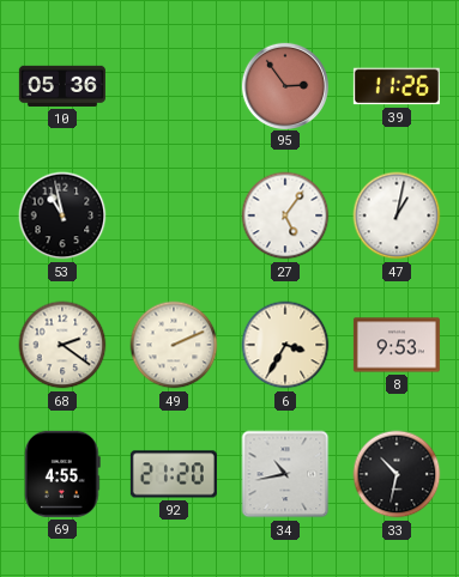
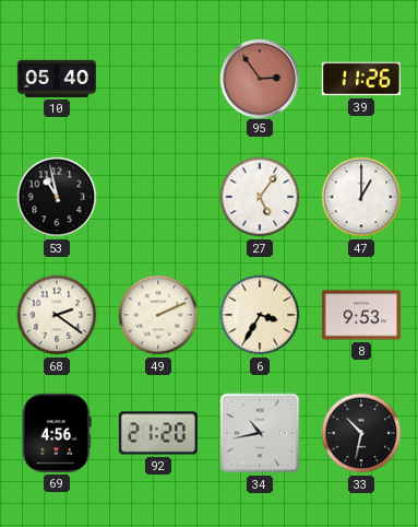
10: 05:36 -> 05:40 (57, 79)
47: 1:02 -> 1:00 (361, 197)
69: 4:55 -> 4:56 (57, 433)
